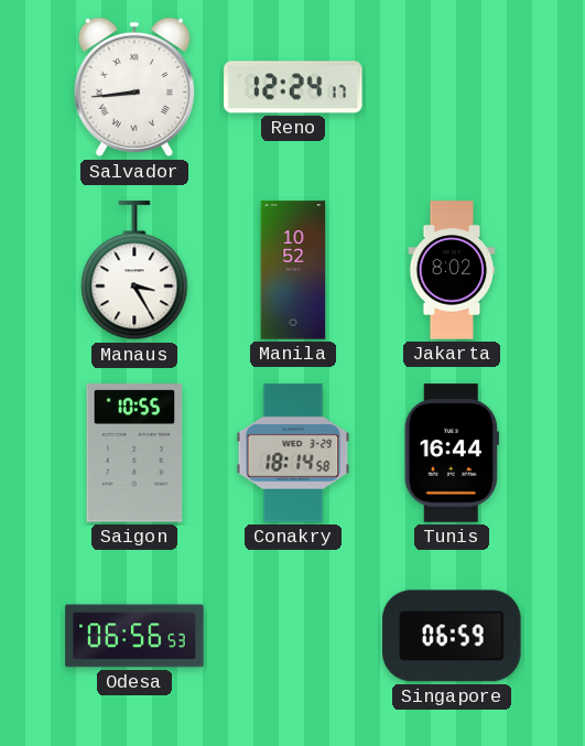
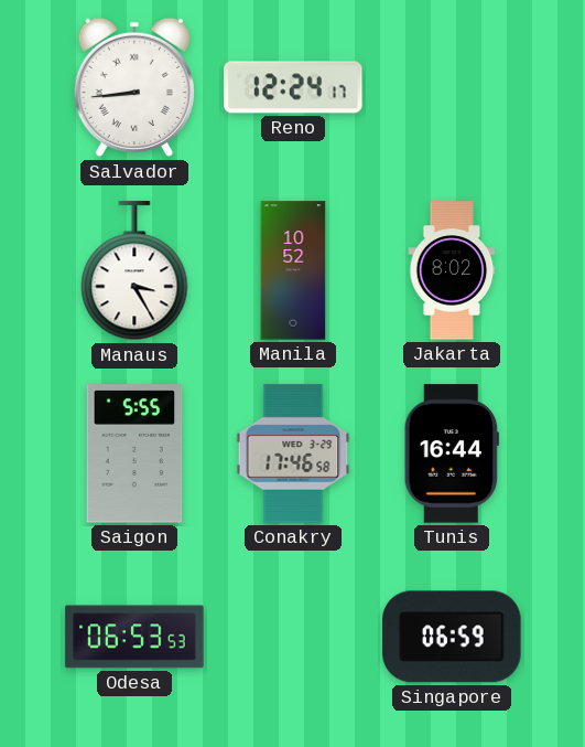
Saigon: 10:55 -> 5:55 (134, 453)
Conakry: 18:14 -> 17:46 (293, 453)
Odesa: 06:56 -> 06:53 (134, 637)
